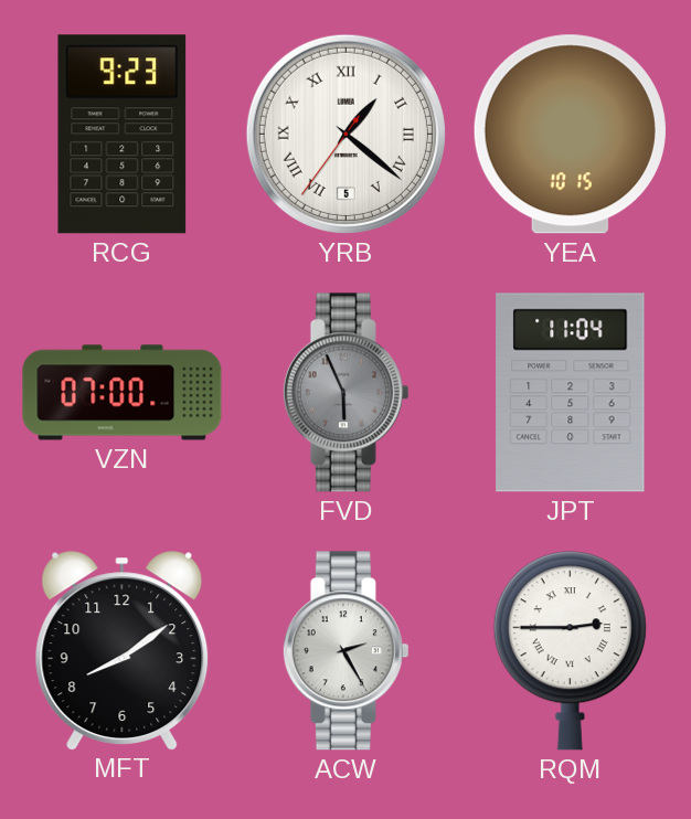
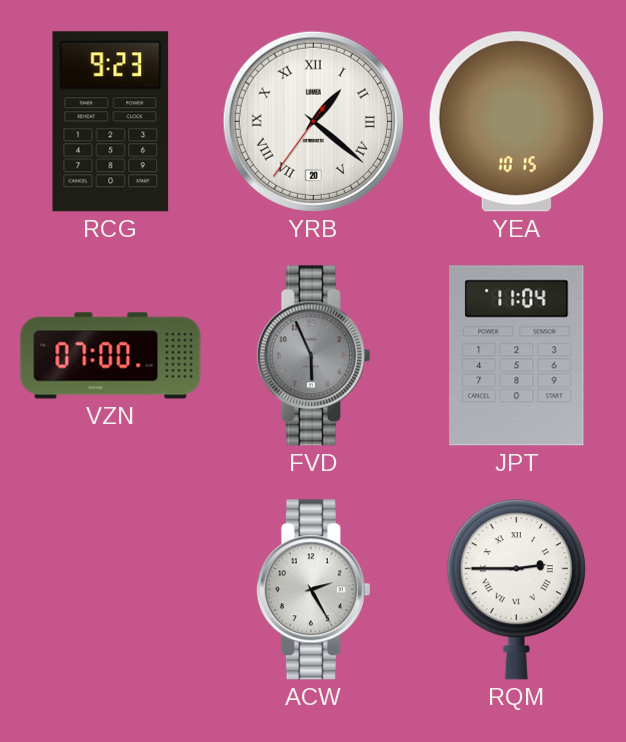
YRB date: 5 -> 20 (313, 121)
MFT: 8:09 -> none (123, 650)
